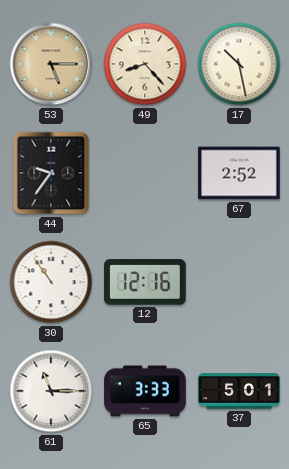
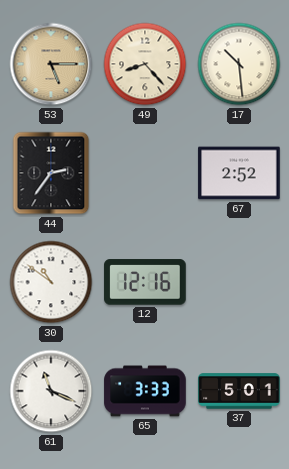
17: 10:28 -> 10:29 (239, 64)
44: 9:36 -> 2:36 (51, 173)
30: 10:54 -> 10:51 (51, 282)
61: 11:15 -> 11:19 (51, 391)
